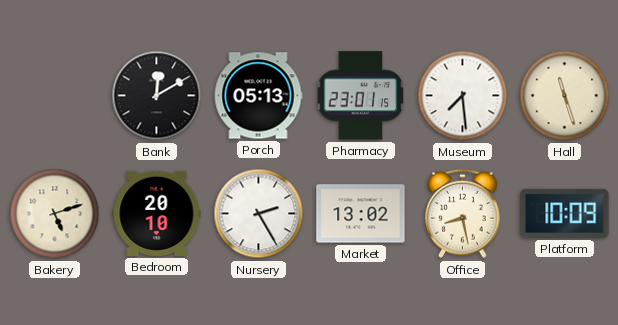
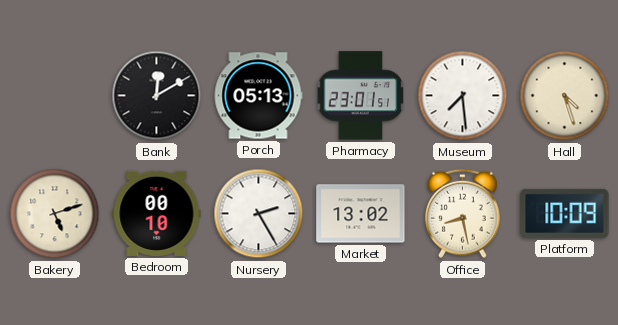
Pharmacy: 23:01:15 -> 23:01:51 (361, 96)
Hall: 11:27 -> 4:27 (565, 96)
Bedroom: 20:10 -> 00:10 (157, 213)
